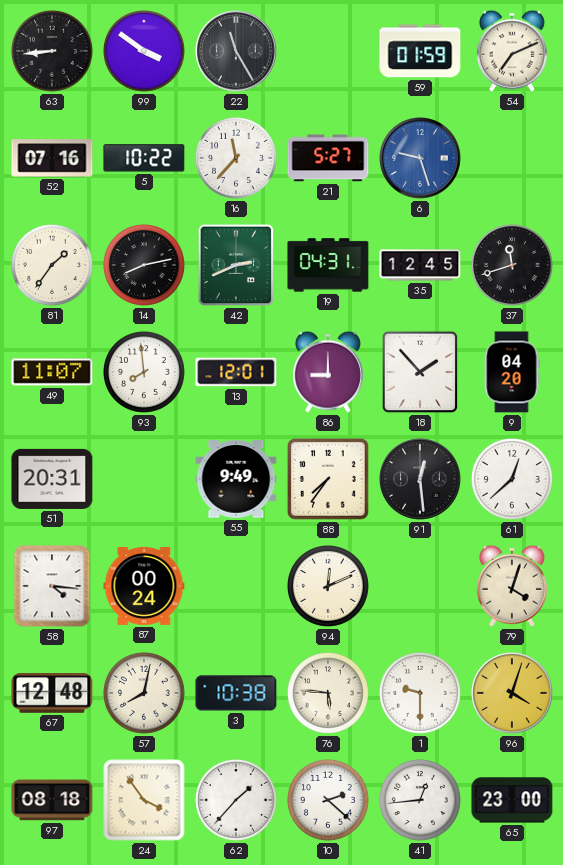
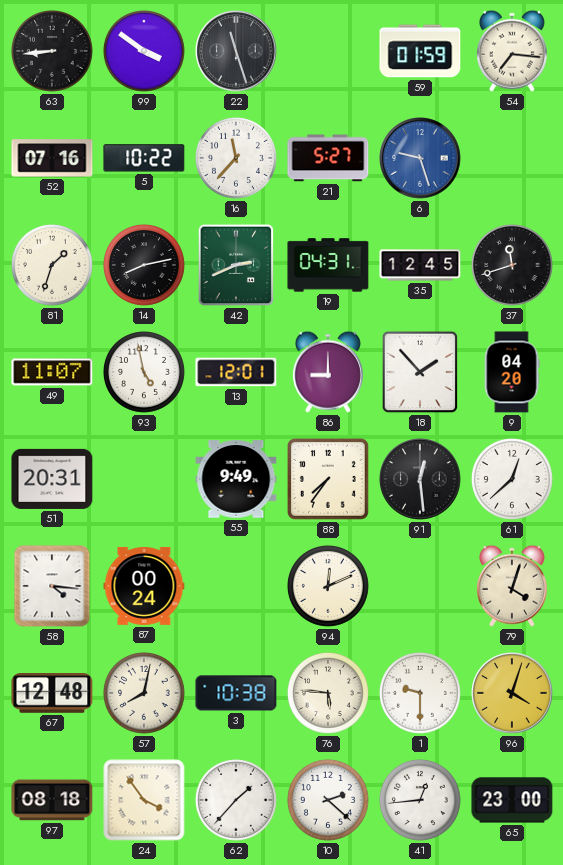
22: 11:25 -> 11:27 (236, 51)
54: 7:11 -> 7:16 (512, 51)
81: 1:36 -> 1:33 (52, 265)
93: 7:59 -> 4:58 (144, 372)
